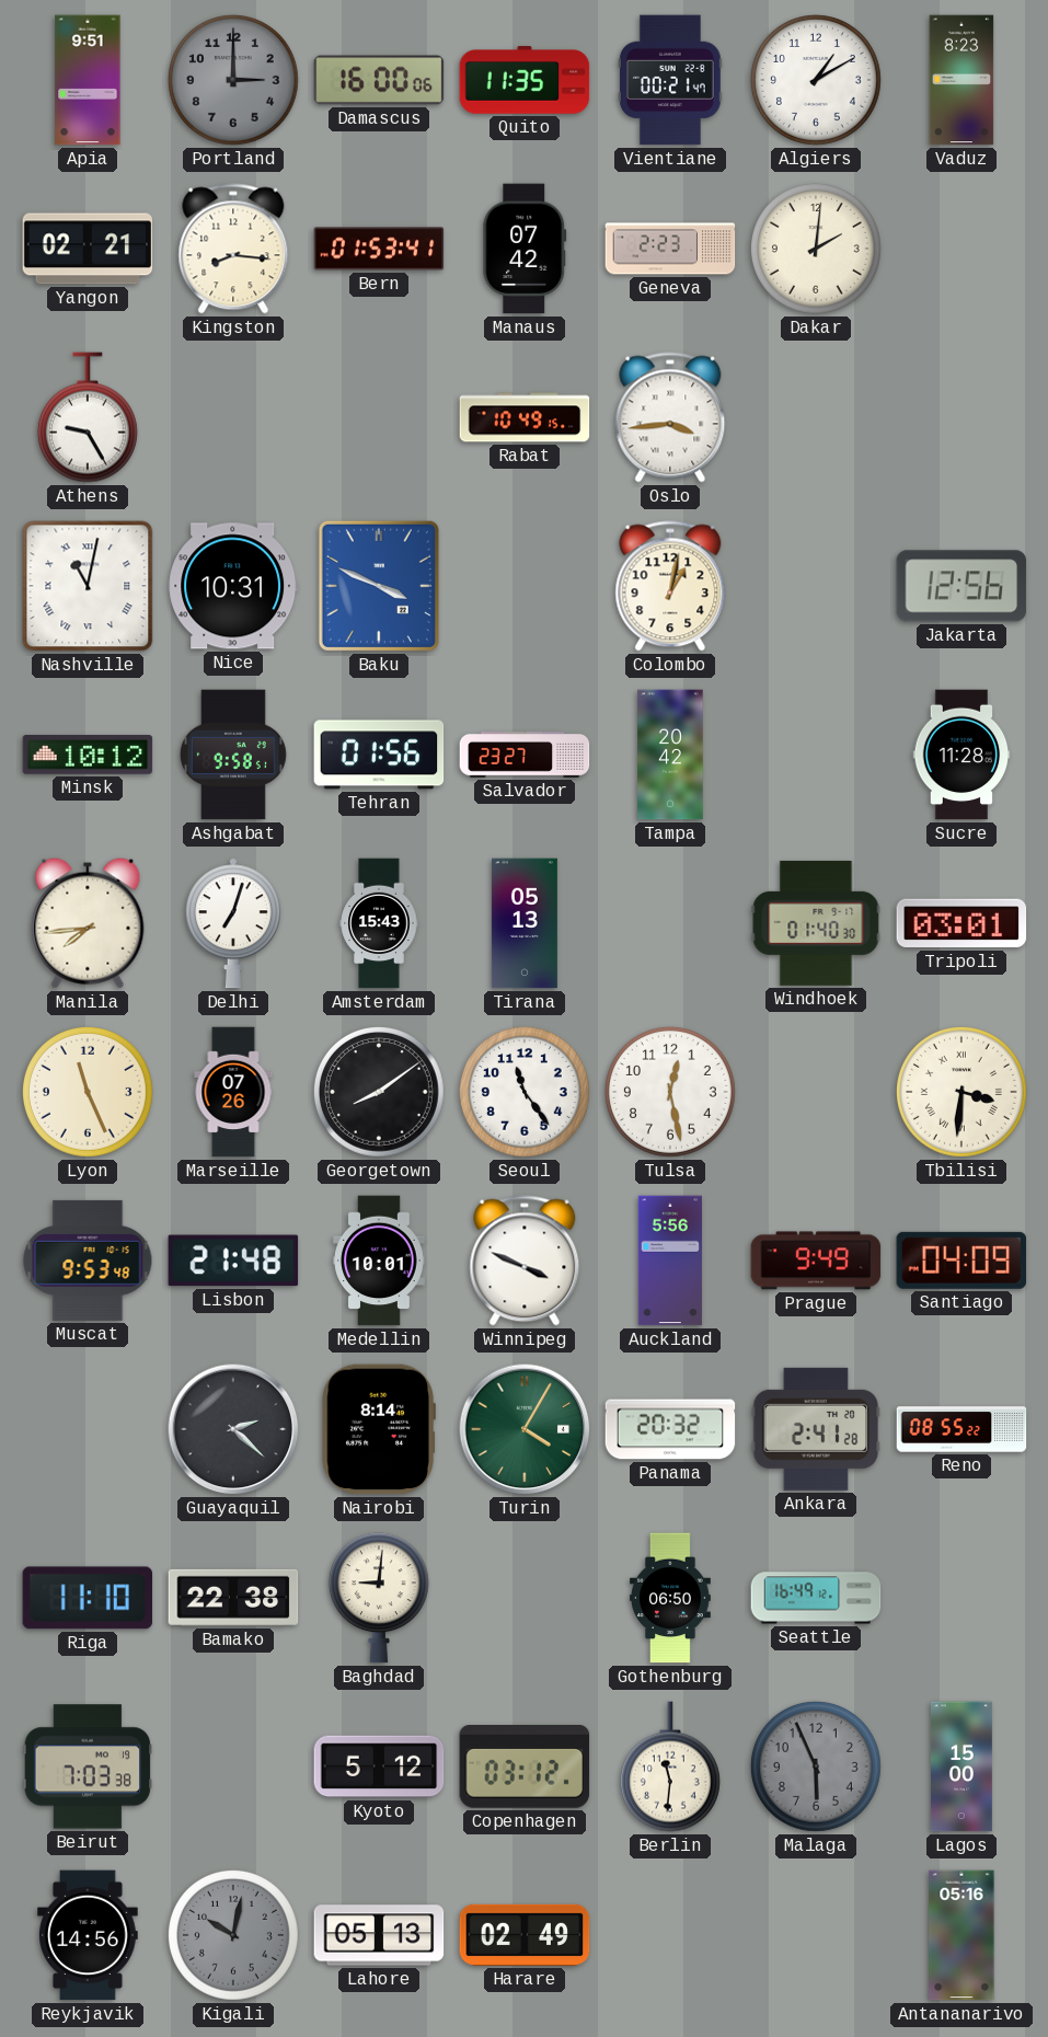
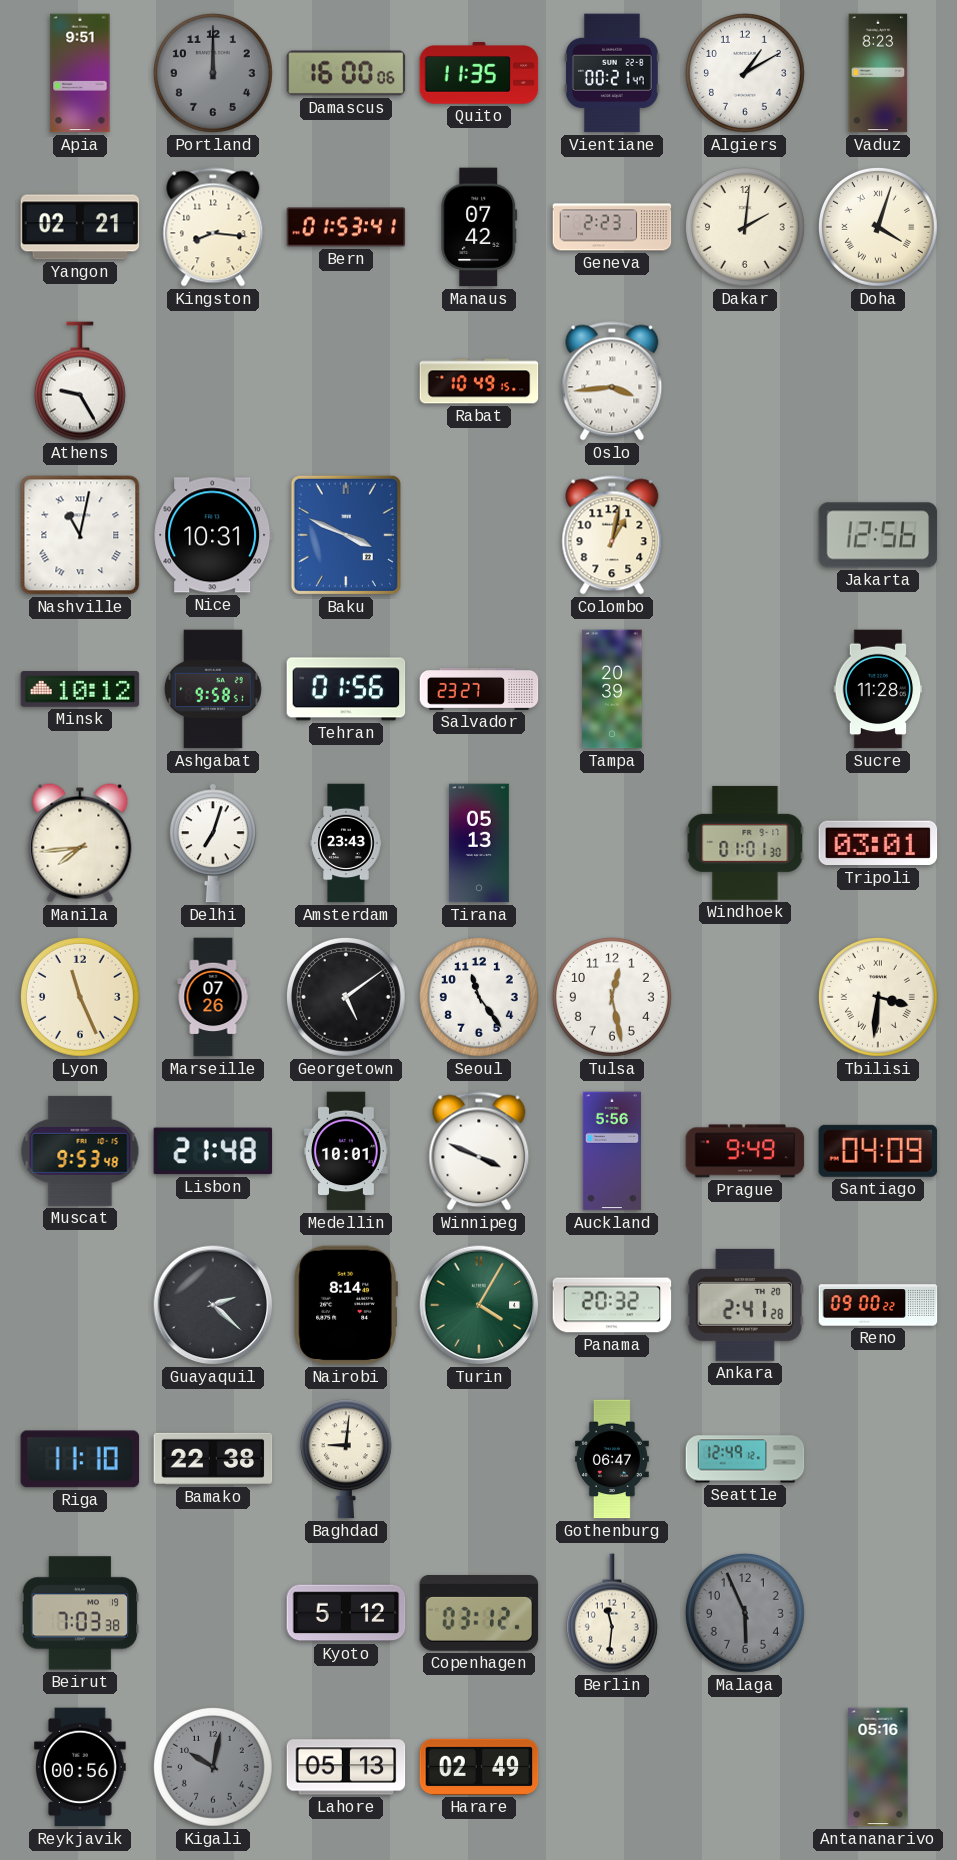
Portland: 3:00 -> 12:00 (213, 73)
Doha: none -> 4:03 (878, 227)
Tampa: 20:42 -> 20:39 (612, 689)
Amsterdam: 15:43 -> 23:43 (346, 843)
Windhoek: 01:40 -> 01:01 (745, 843)
Georgetown: 8:09 -> 5:09 (346, 997)
Reno: 08:55 -> 09:00 (878, 1305)
Gothenburg: 06:50 -> 06:47 (612, 1459)
Seattle: 16:49 -> 12:49 (745, 1459)
Lagos: 15:00 -> none (961, 1766)
Reykjavik: 14:56 -> 00:56 (80, 1767)
